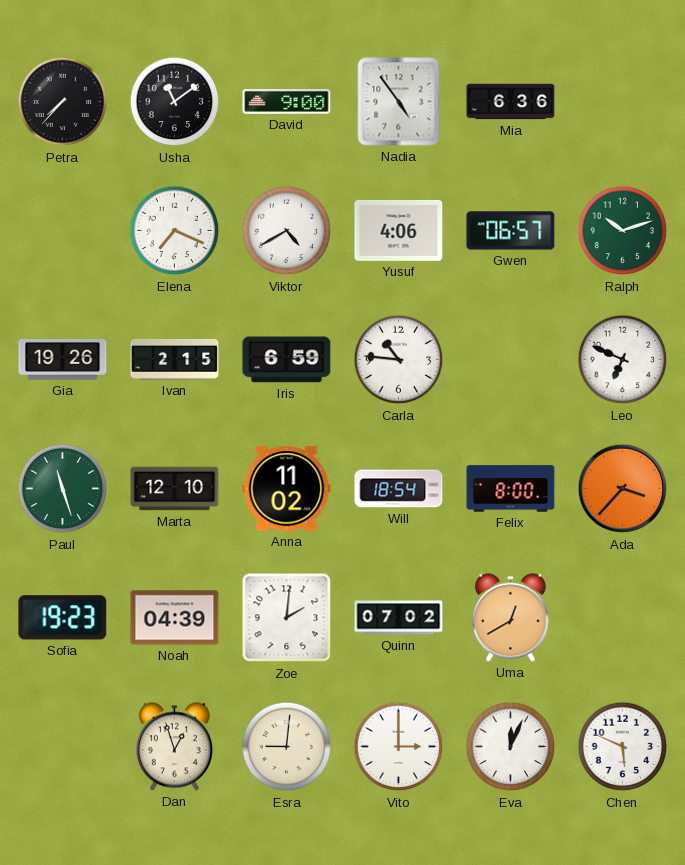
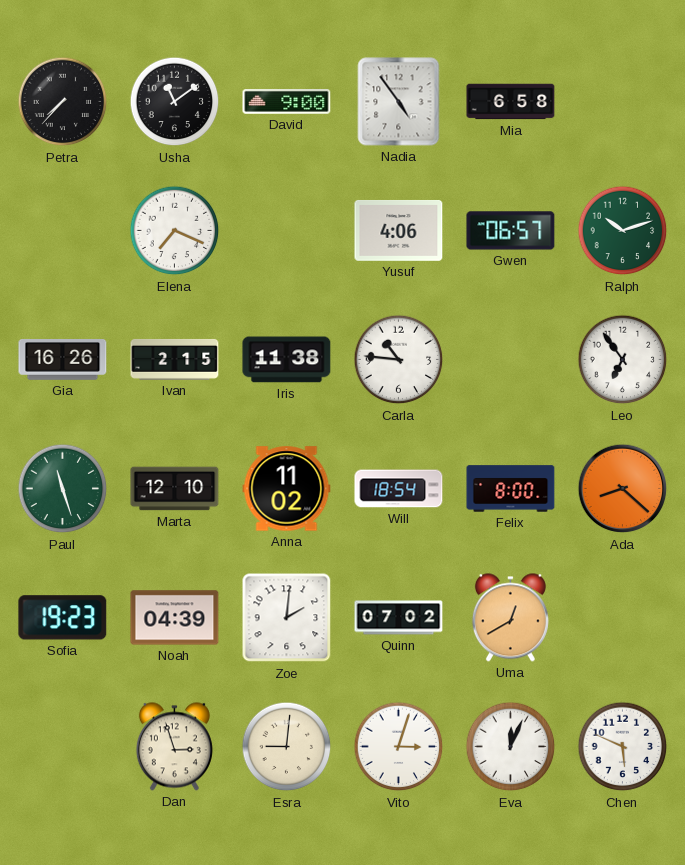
Mia: 6:36 -> 6:58 (511, 102)
Viktor: 4:40 -> none (287, 231)
Gia: 19:26 -> 16:26 (63, 360)
Iris: 6:59 -> 11:38 (287, 360)
Leo: 6:49 -> 6:54 (623, 360)
Ada: 3:37 -> 8:22 (623, 489)
Dan: 12:57 -> 2:57 (174, 747)
Vito: 3:00 -> 3:03 (399, 747)
